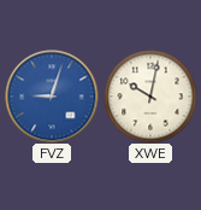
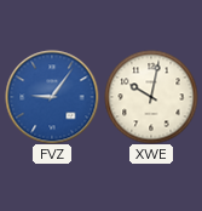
FVZ: 9:03 -> 9:06 (52, 97)
